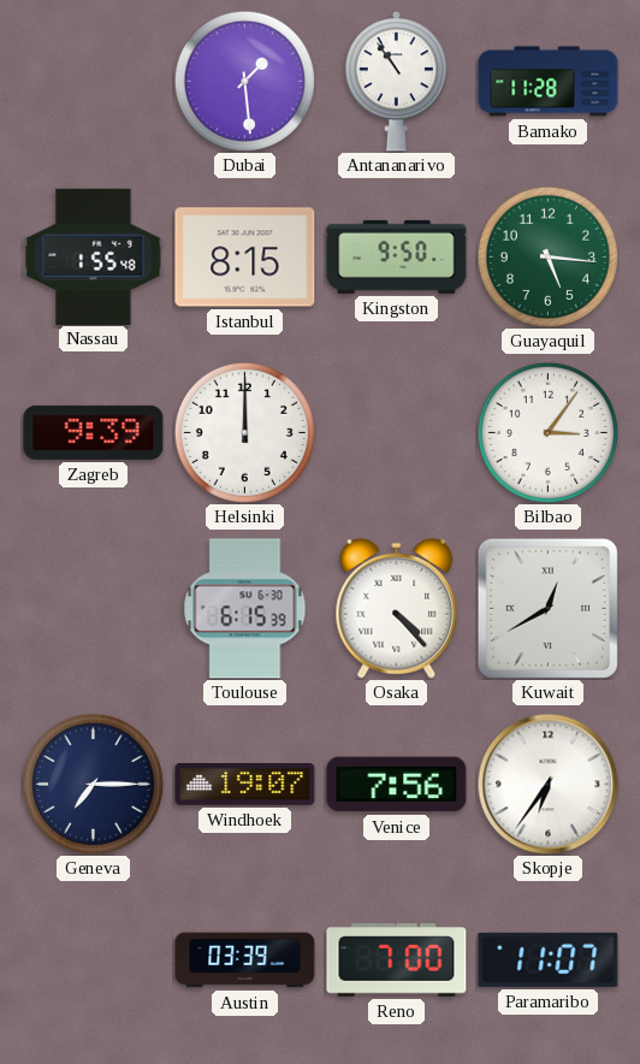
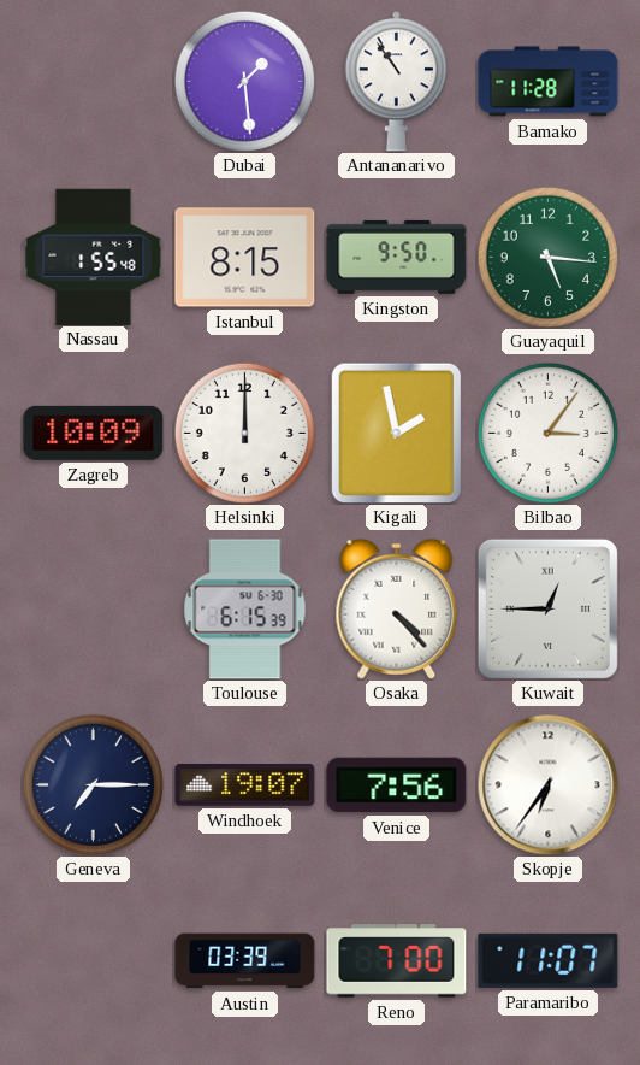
Zagreb: 9:39 -> 10:09 (94, 433)
Kigali: none -> 1:58 (397, 433)
Kuwait: 12:40 -> 12:45 (547, 608)
